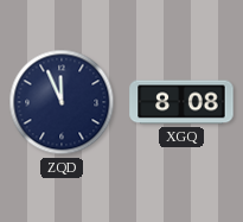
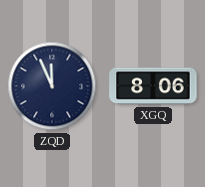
XGQ: 8:08 -> 8:06 (153, 86)
